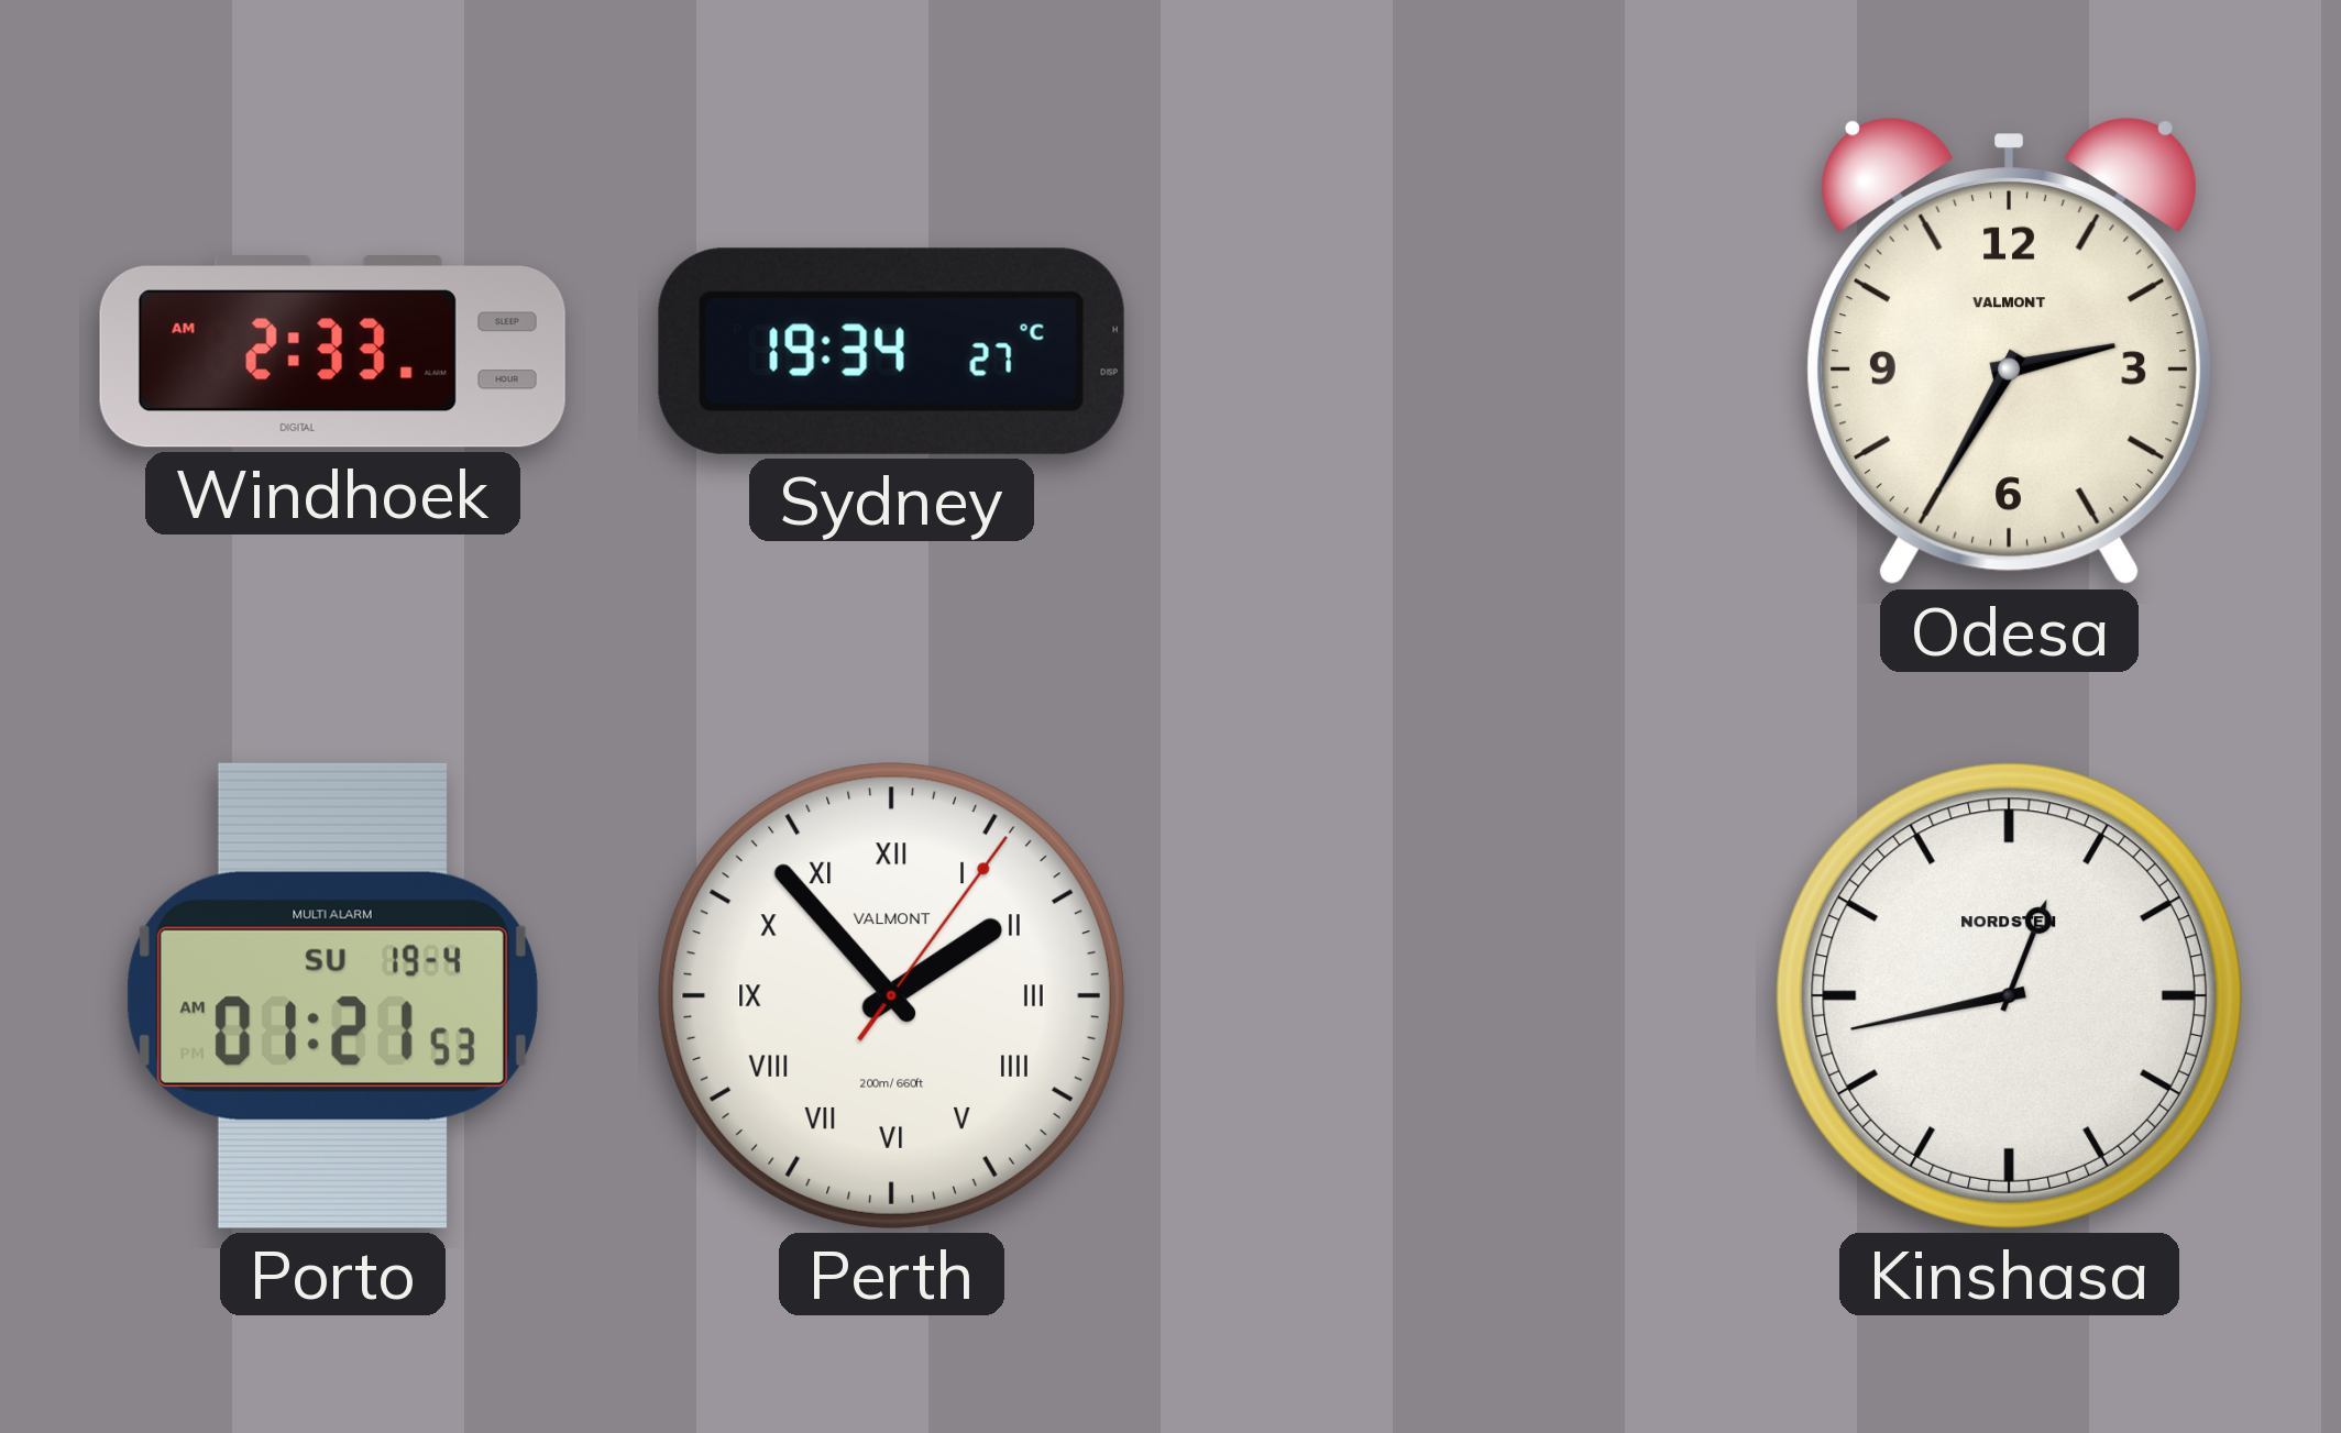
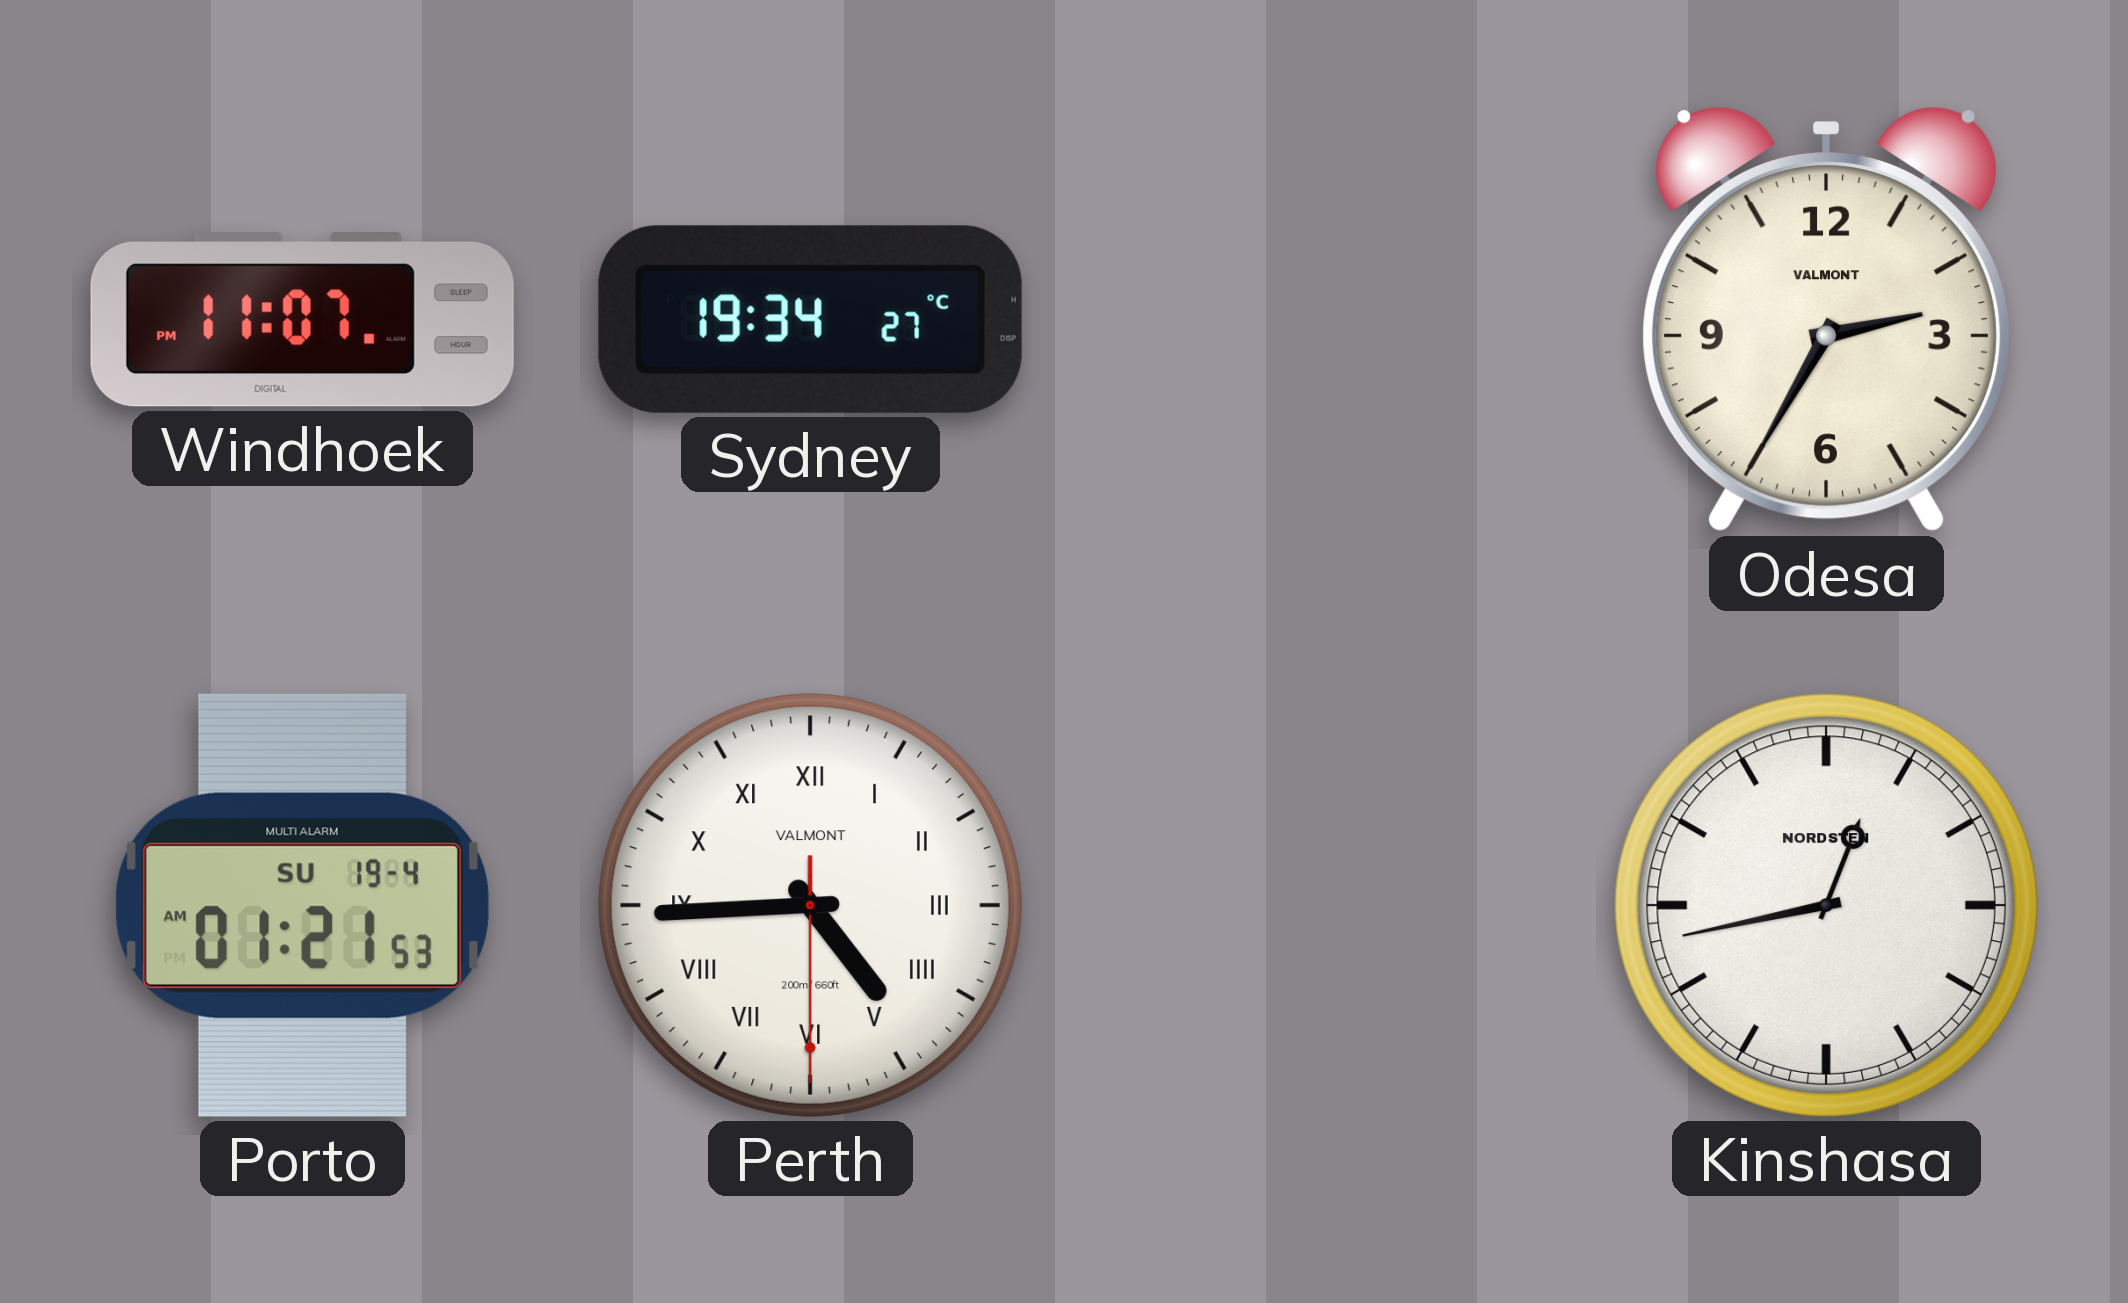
Windhoek: 2:33 -> 11:07 (302, 319)
Perth: 1:53 -> 4:44 (810, 905)
